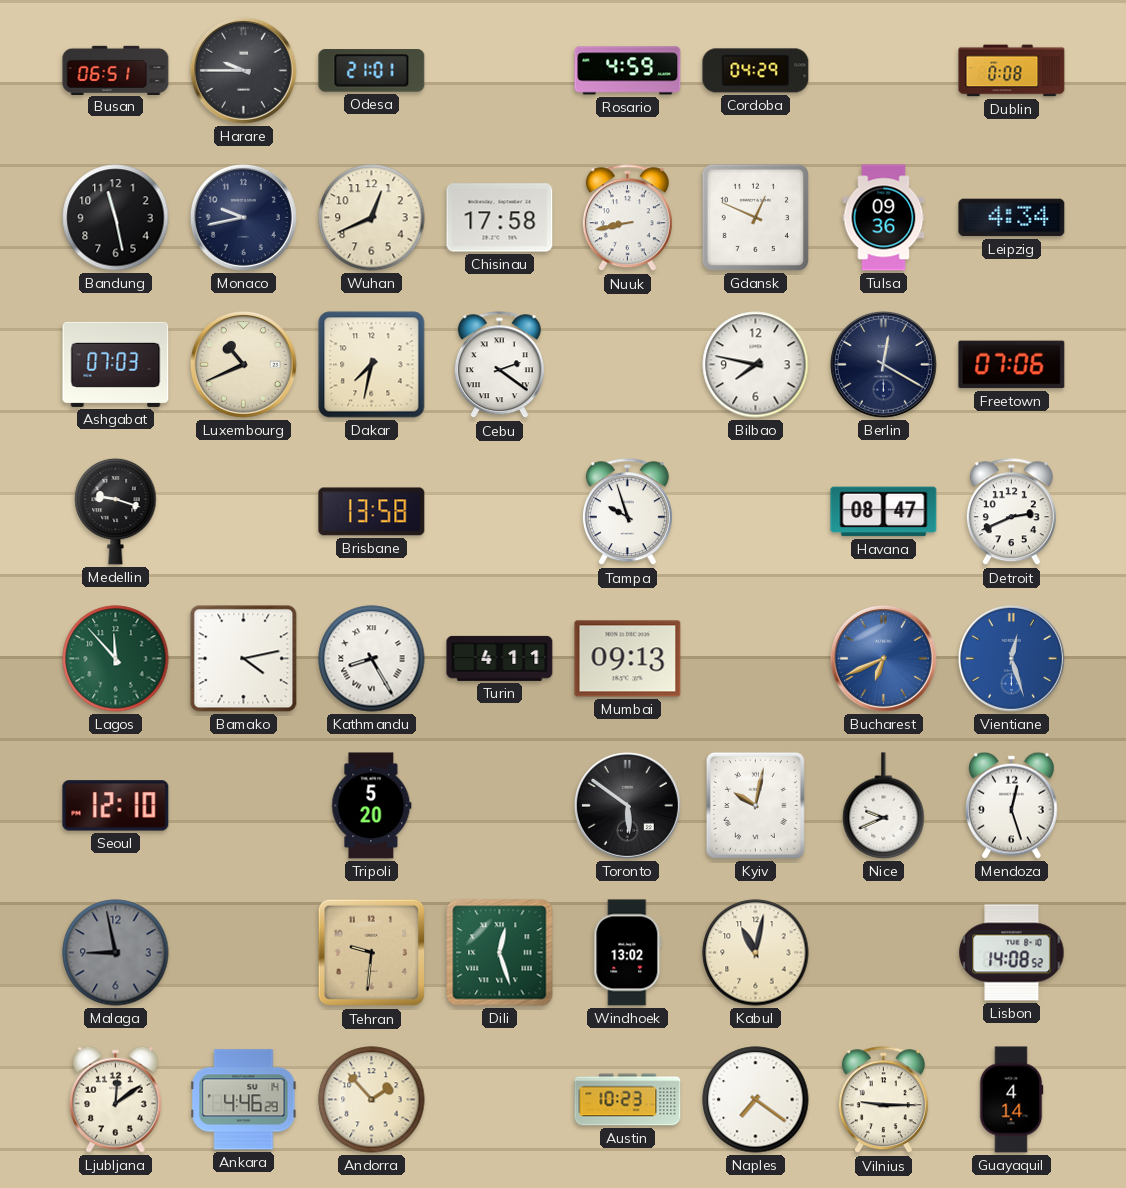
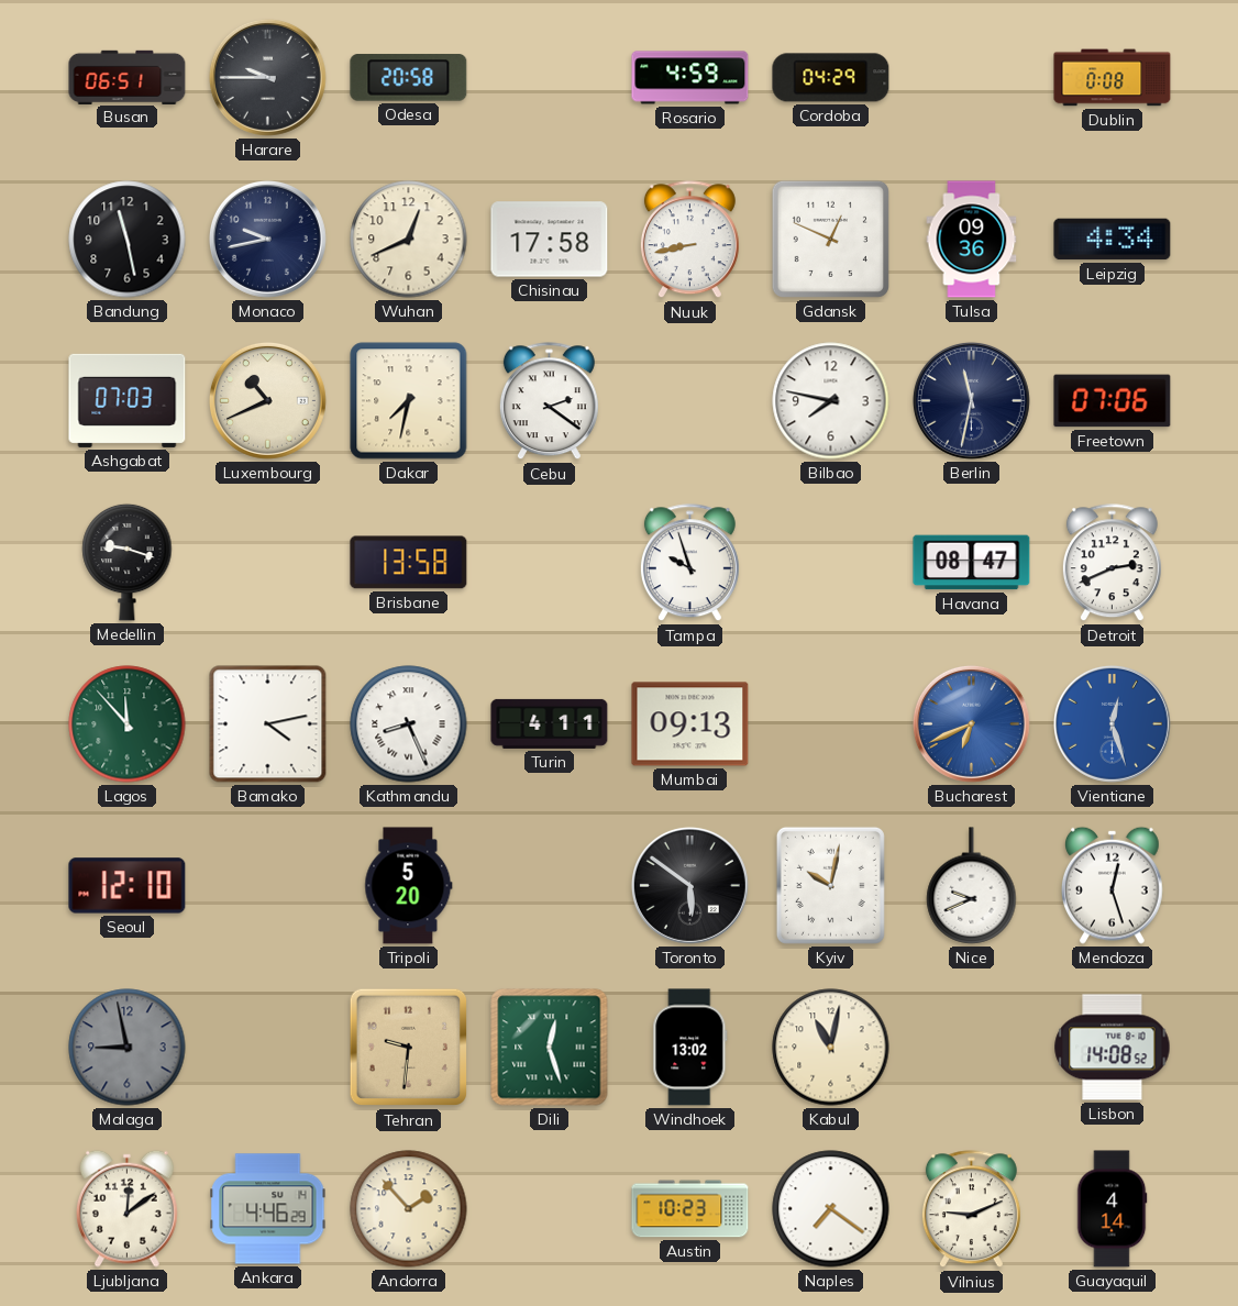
Odesa: 21:01 -> 20:58 (409, 78)
Berlin: 12:20 -> 11:32 (971, 400)
Kathmandu: 8:25 -> 8:26 (409, 724)
Vilnius: 9:15 -> 9:11 (971, 1209)
